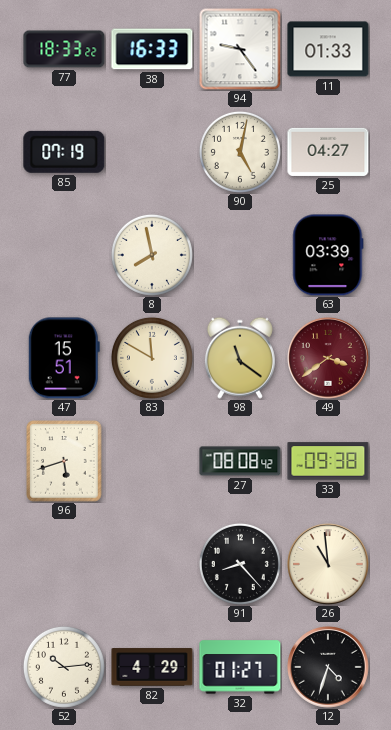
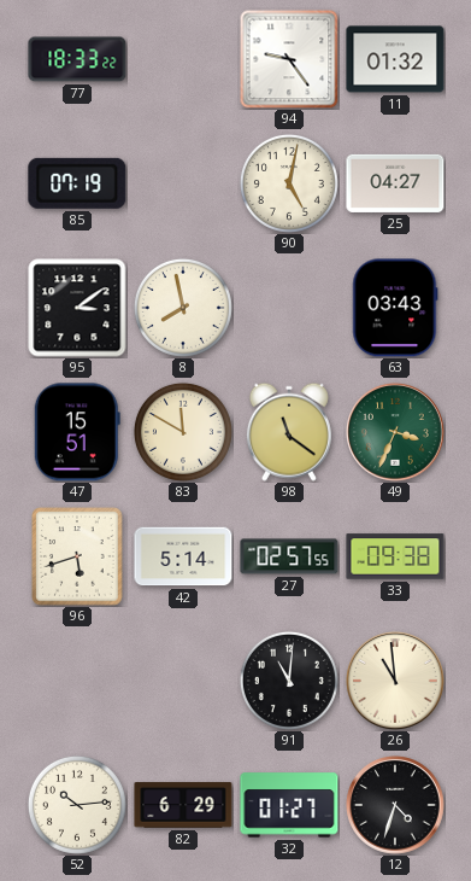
38: 16:33 -> none (152, 49)
11: 01:33 -> 01:32 (395, 59)
95: none -> 3:09 (77, 308)
63: 03:39 -> 03:43 (395, 308)
49: 3:39 -> 3:34 (395, 432)
49 dial: burgundy -> green (395, 432)
42: none -> 5:14 (183, 556)
27: 08:08 -> 02:57 (289, 556)
91: 8:23 -> 11:01 (289, 681)
82: 4:29 -> 6:29 (183, 805)
